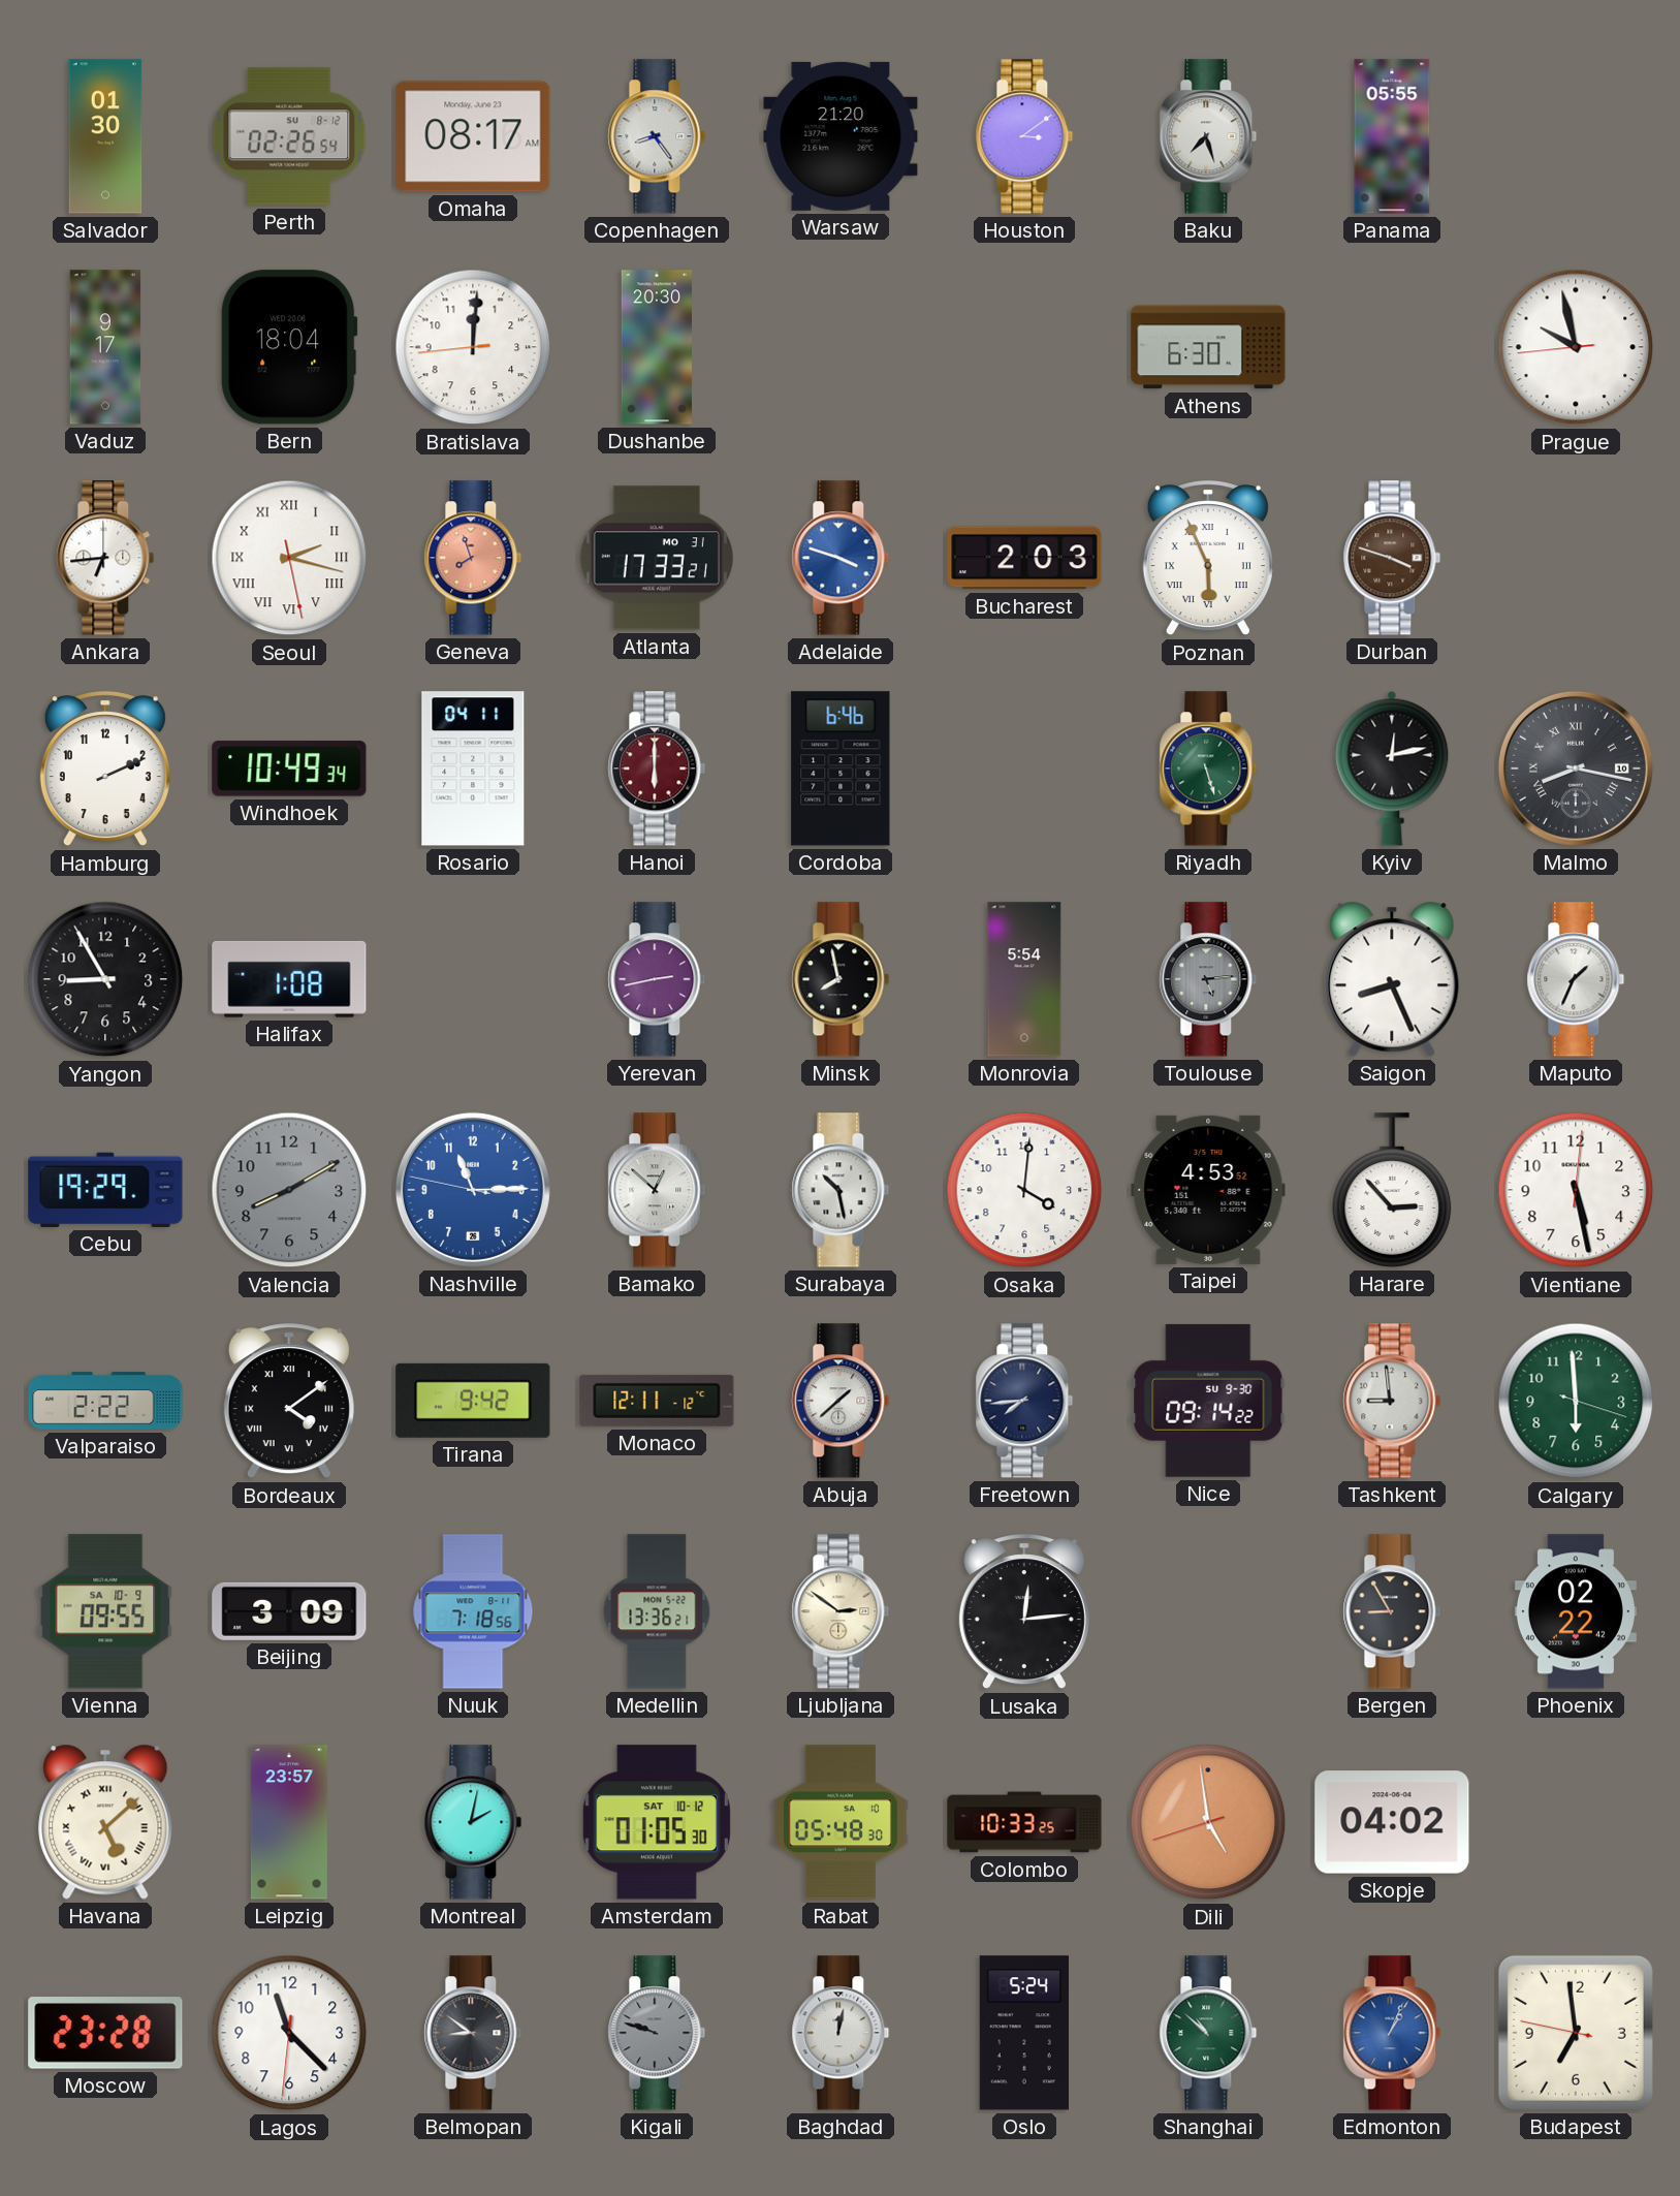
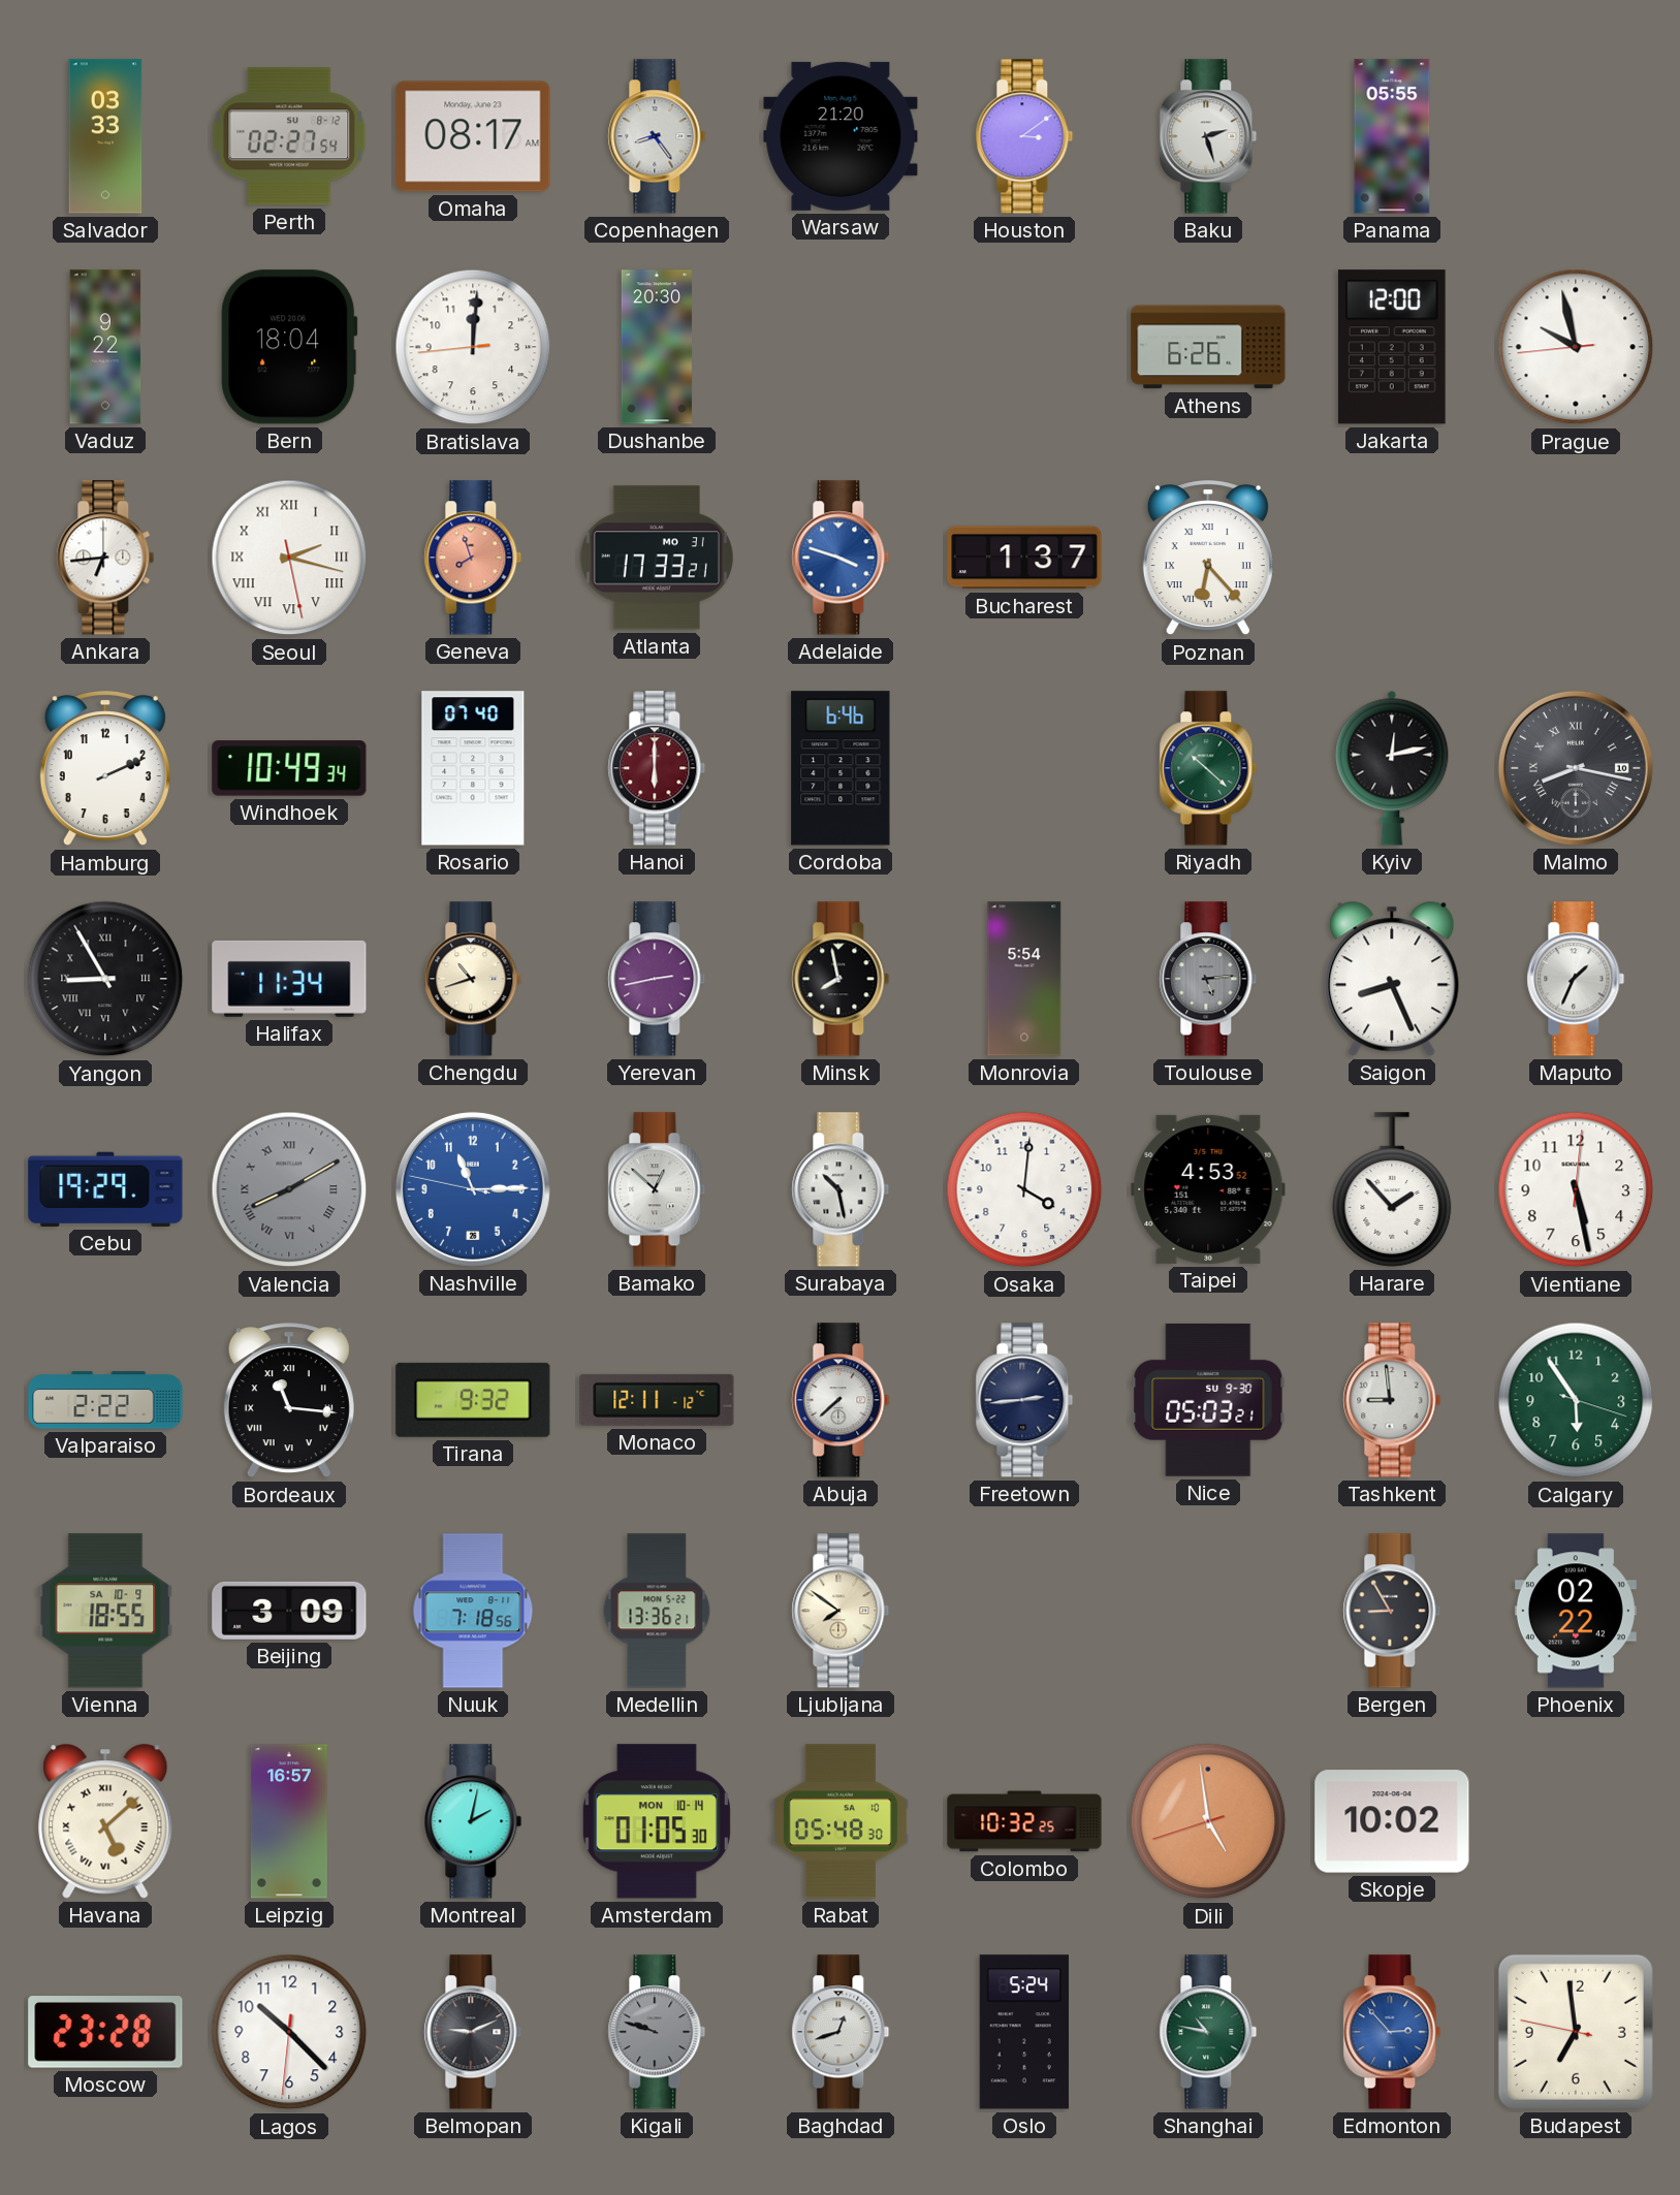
Salvador: 01:30 -> 03:33 (105, 136)
Perth: 02:26 -> 02:27 (289, 136)
Baku: 7:27 -> 2:27 (1208, 136)
Vaduz: 9:17 -> 9:22 (105, 347)
Athens: 6:30 -> 6:26 (1208, 347)
Jakarta: none -> 12:00 (1392, 347)
Bucharest: 2:03 -> 1:37 (1024, 558)
Poznan: 5:56 -> 6:23 (1208, 559)
Durban: 3:48 -> none (1392, 558)
Rosario: 04:11 -> 07:40 (473, 768)
Riyadh: 5:27 -> 10:22 (1208, 768)
Yangon numerals: Arabic -> Roman (105, 979)
Halifax: 1:08 -> 11:34 (289, 979)
Chengdu: none -> 10:42 (473, 979)
Valencia numerals: Arabic -> Roman (289, 1189)
Harare: 2:53 -> 1:53 (1392, 1189)
Bordeaux: 4:09 -> 11:16 (289, 1401)
Tirana: 9:42 -> 9:32 (473, 1400)
Abuja: 1:38 -> 7:38 (841, 1400)
Freetown: 7:44 -> 2:44 (1024, 1400)
Nice: 09:14 -> 05:03 (1208, 1400)
Calgary: 5:59 -> 5:54 (1576, 1400)
Vienna: 09:55 -> 18:55 (105, 1611)
Ljubljana: 2:51 -> 7:51 (841, 1611)
Lusaka: 12:14 -> none (1024, 1612)
Leipzig: 23:57 -> 16:57 (289, 1821)
Amsterdam date: SAT 10-12 -> MON 10-14 (657, 1821)
Colombo: 10:33 -> 10:32 (1024, 1821)
Skopje: 04:02 -> 10:02 (1392, 1821)
Lagos: 11:22 -> 10:22 (289, 2032)
Belmopan: 8:51 -> 9:11 (473, 2032)
Baghdad: 12:02 -> 12:42 (841, 2032)
Shanghai: 10:52 -> 10:47 (1208, 2032)
Edmonton: 1:04 -> 2:53 (1392, 2032)
